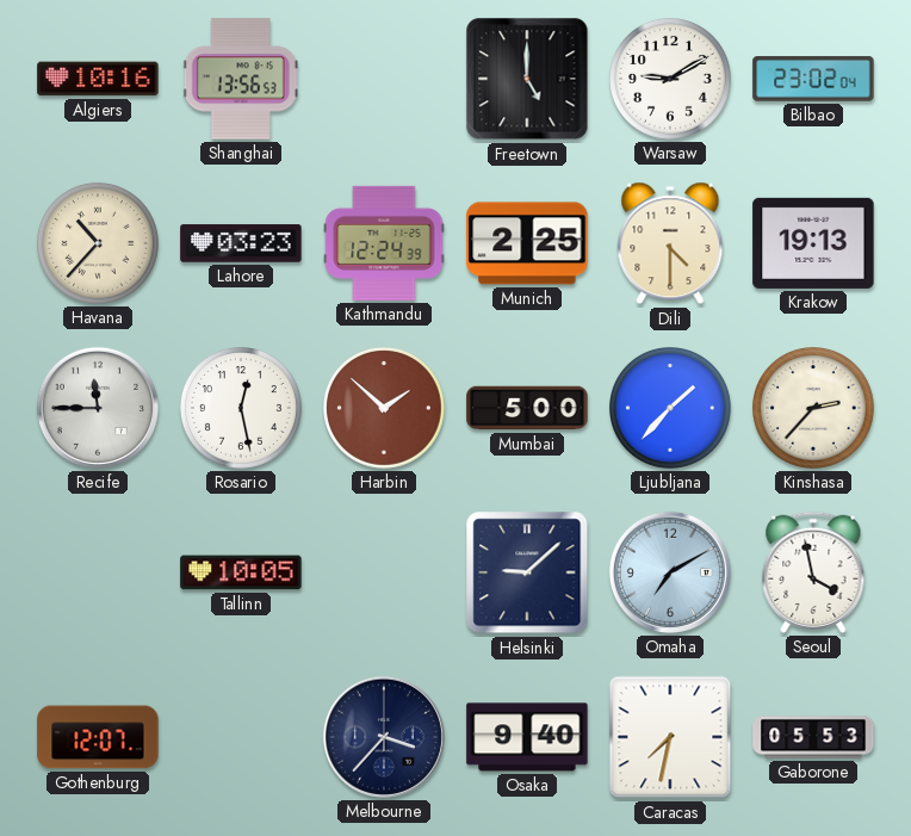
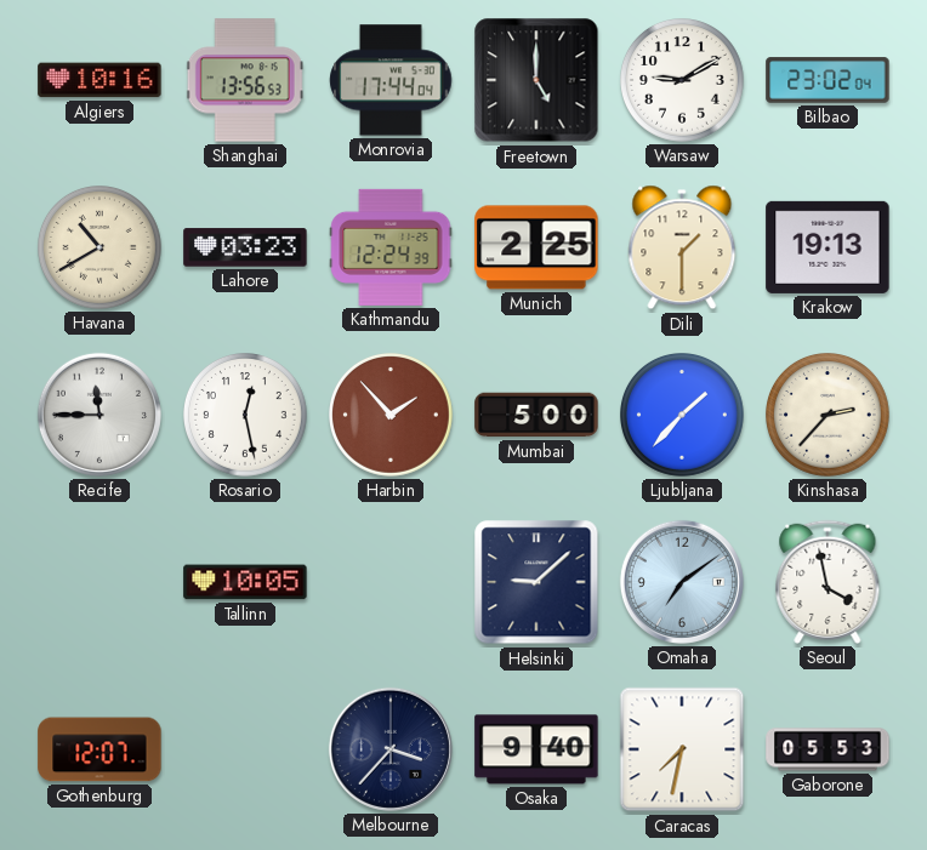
Monrovia: none -> 17:44 (391, 80)
Havana: 10:37 -> 10:40 (101, 249)
Dili: 4:30 -> 1:30 (682, 247)
Harbin: 1:52 -> 1:53 (392, 416)
Omaha: 7:10 -> 7:09 (682, 582)
